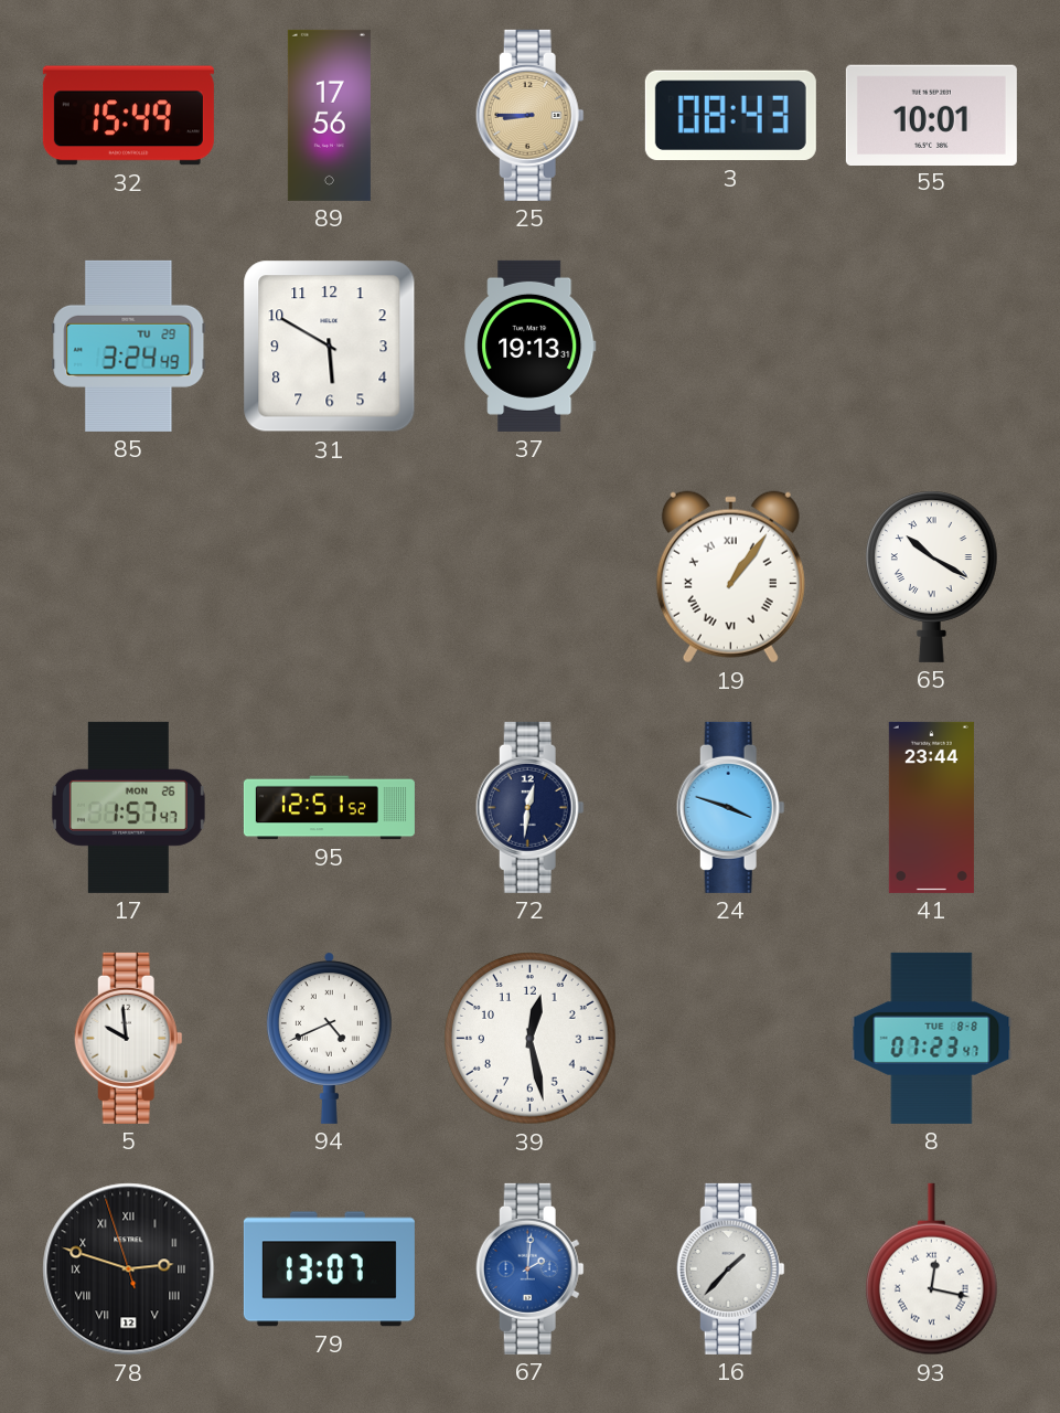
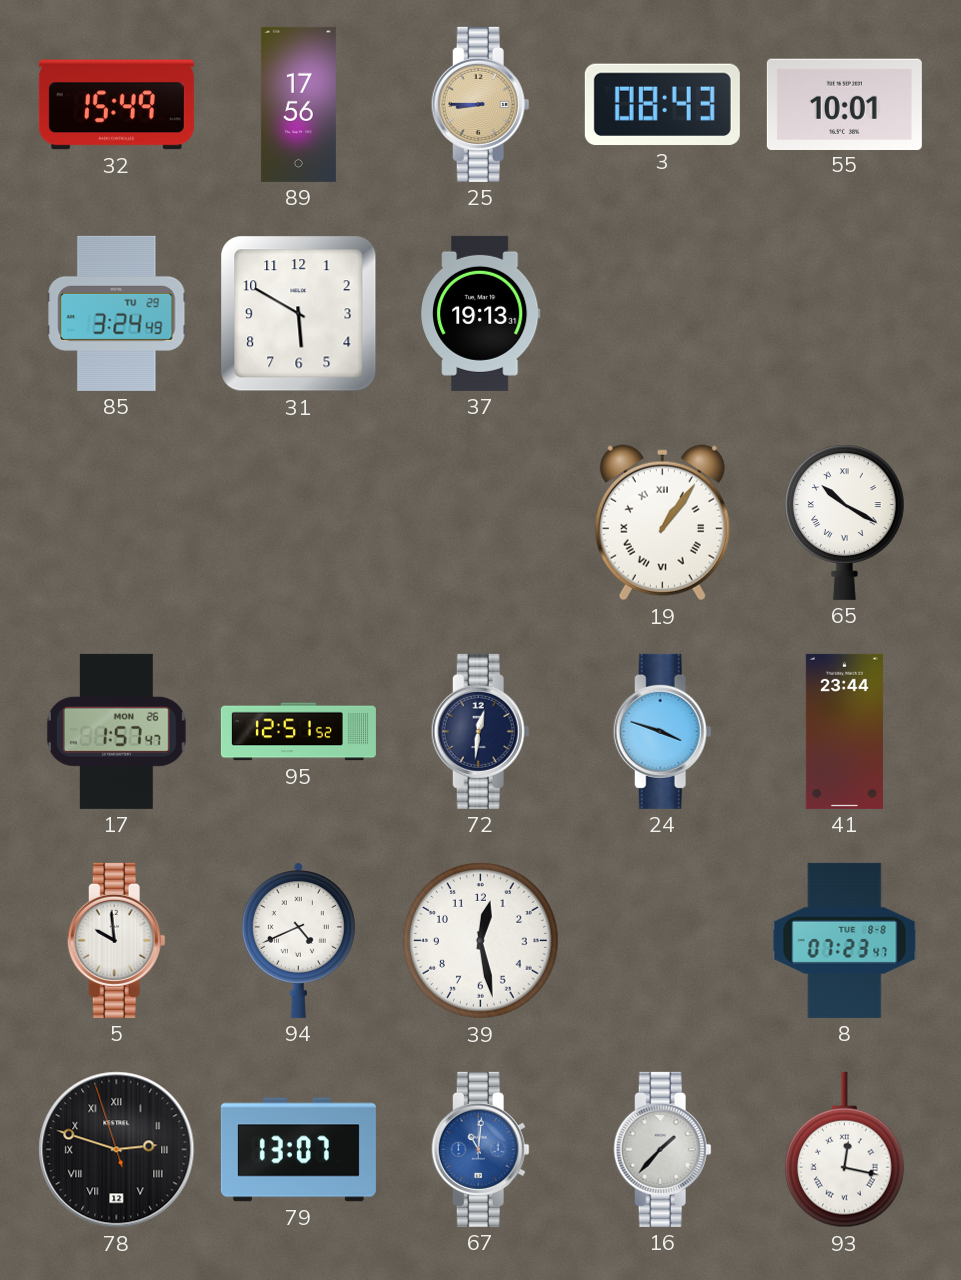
67: 2:01 -> 11:01 (480, 1149)
